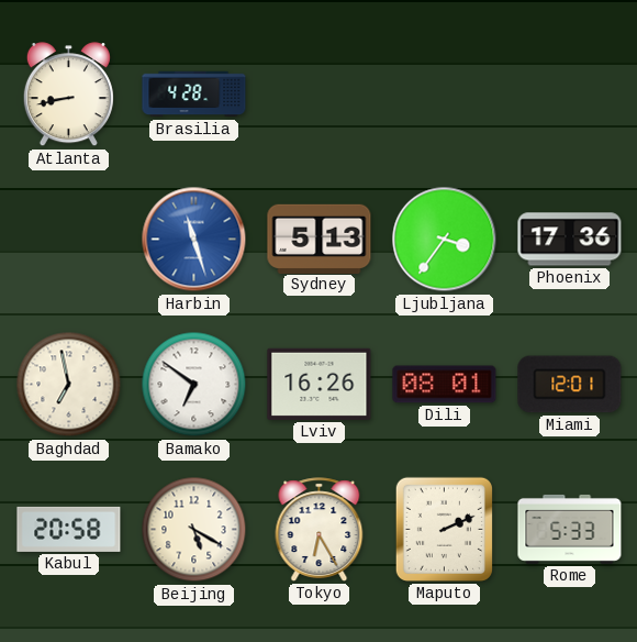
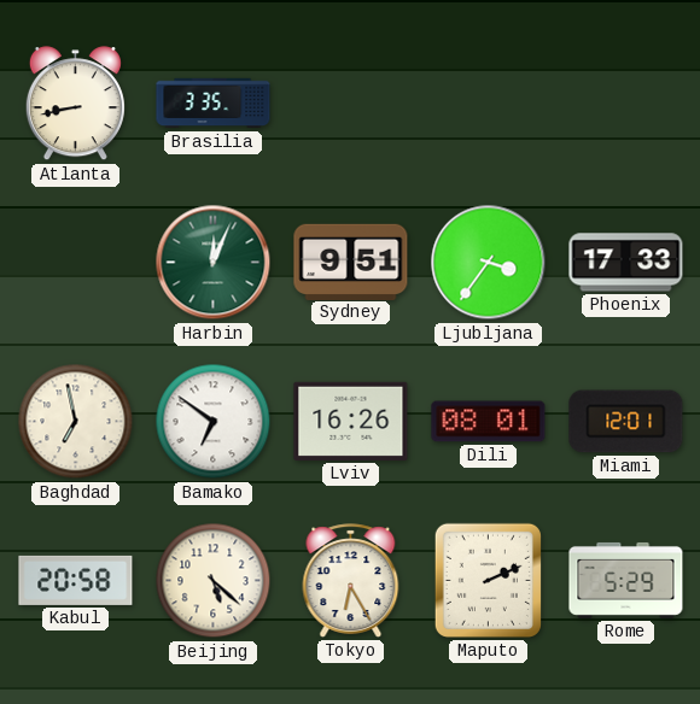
Brasilia: 4:28 -> 3:35 (214, 104)
Harbin: 11:27 -> 12:04 (214, 263)
Harbin dial: blue -> green (214, 263)
Sydney: 5:13 -> 9:51 (351, 262)
Phoenix: 17:36 -> 17:33 (626, 263)
Beijing: 5:20 -> 5:22 (214, 581)
Rome: 5:33 -> 5:29 (626, 580)
